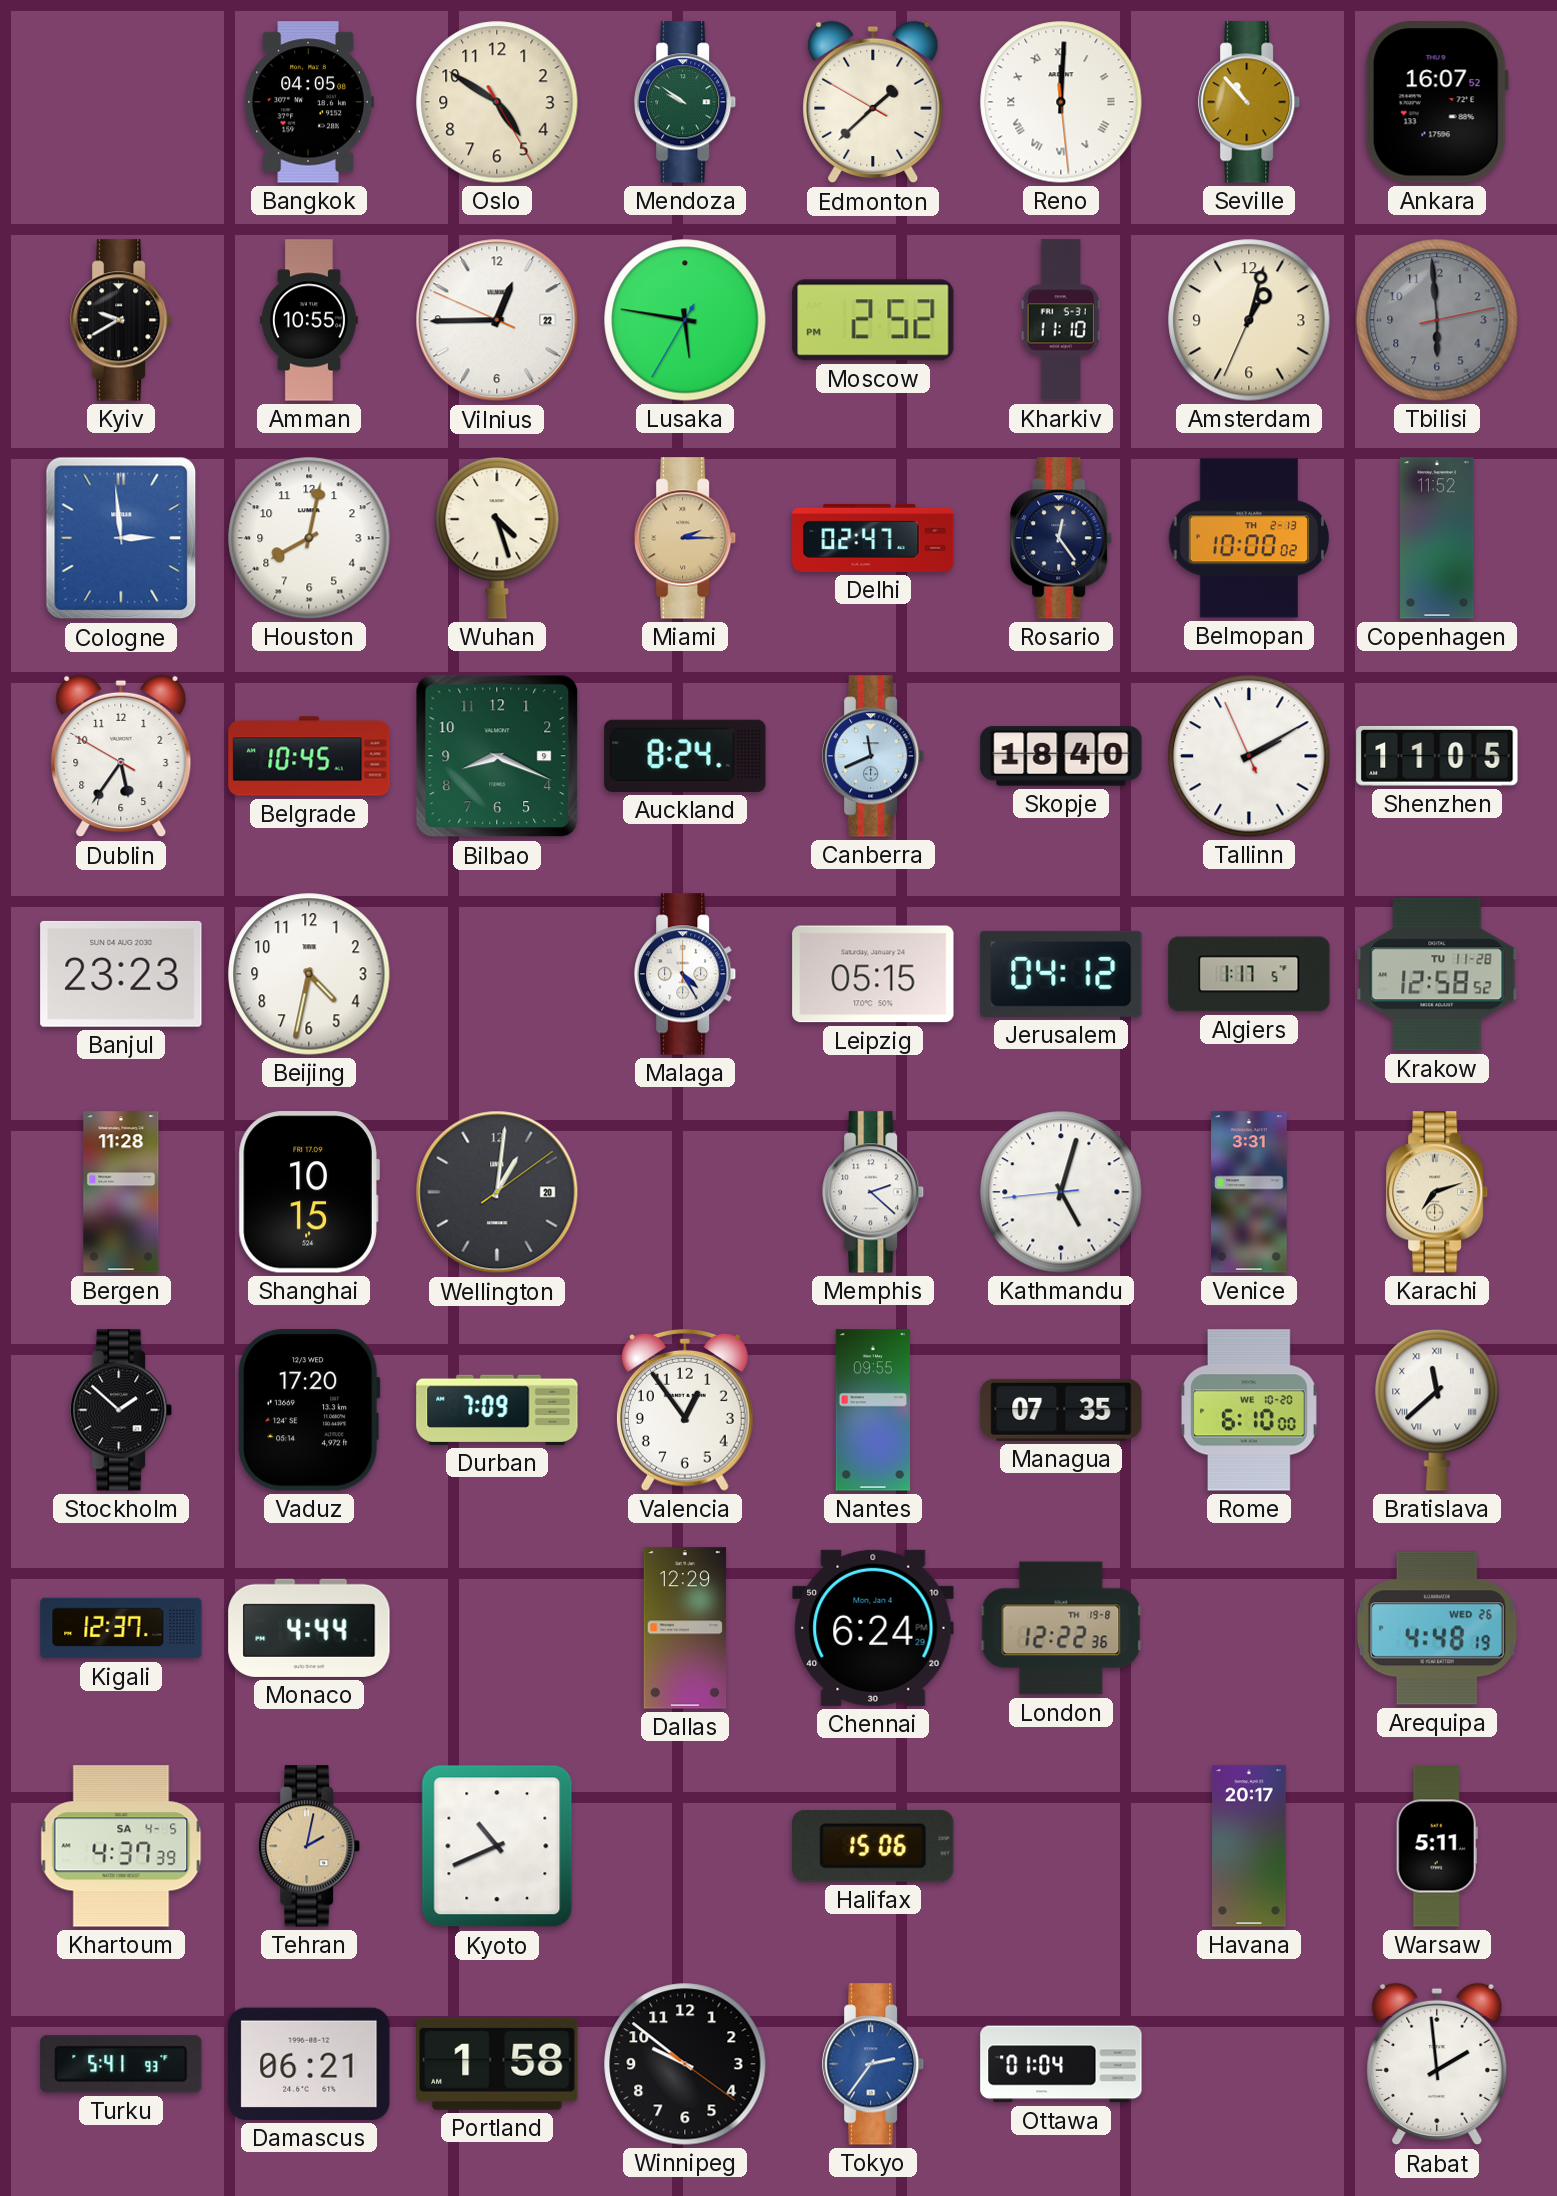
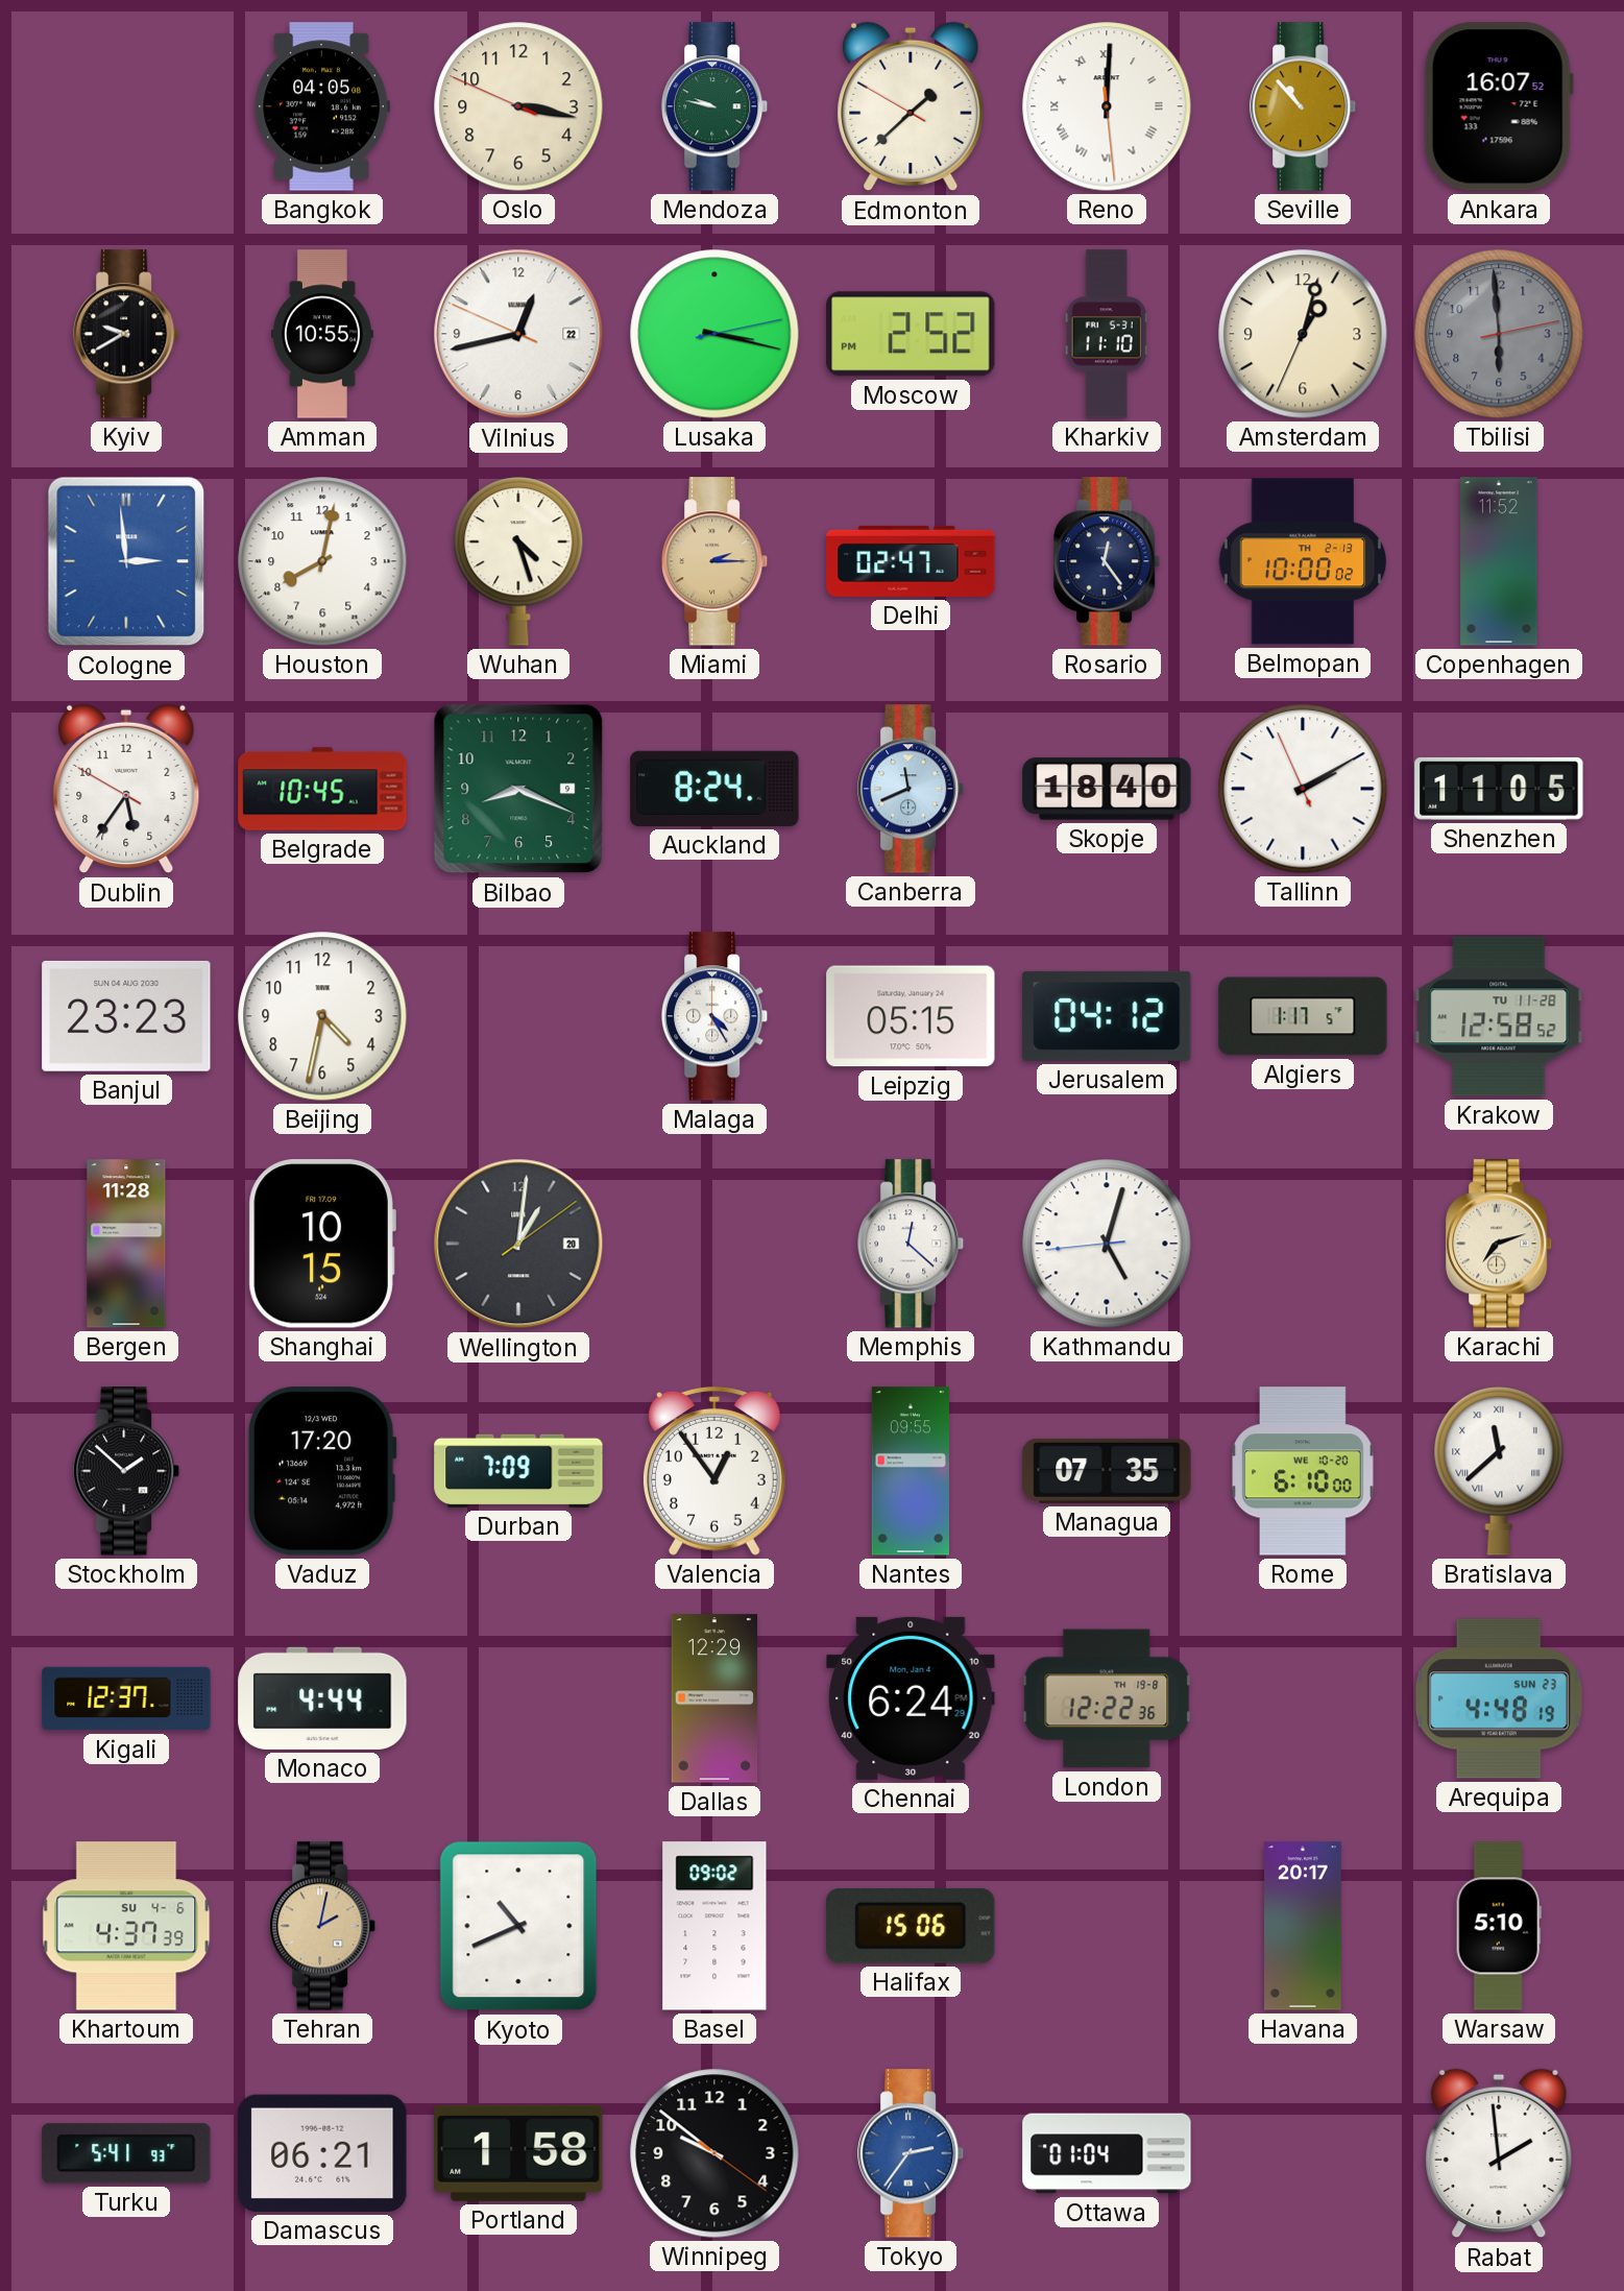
Oslo: 4:50 -> 3:16 (518, 106)
Mendoza: 9:51 -> 9:47 (716, 106)
Vilnius: 12:44 -> 12:42 (518, 334)
Lusaka: 5:46 -> 3:17 (714, 334)
Memphis: 2:22 -> 12:22 (912, 1244)
Venice: 3:31 -> none (1249, 1192)
Arequipa date: WED 26 -> SUN 23 (1499, 1698)
Khartoum date: SA 4-5 -> SU 4-6 (126, 1926)
Basel: none -> 09:02 (714, 1926)
Warsaw: 5:11 -> 5:10 (1499, 1926)
